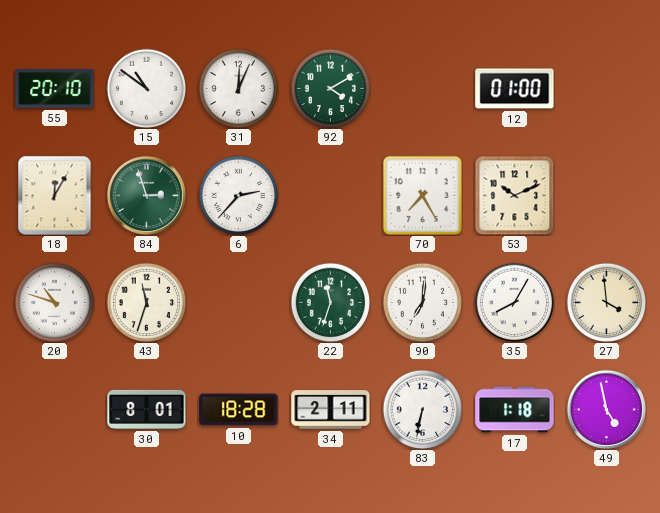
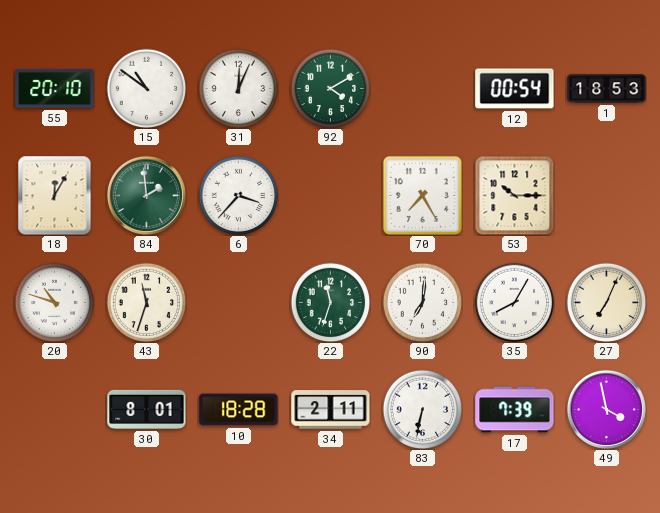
12: 01:00 -> 00:54 (515, 89)
1: none -> 18:53 (607, 89)
84: 2:57 -> 1:59 (146, 195)
6: 2:37 -> 3:37 (238, 195)
53: 10:11 -> 10:15 (514, 195)
27: 3:59 -> 7:04 (606, 302)
17: 1:18 -> 7:39 (515, 410)
49: 4:58 -> 3:58 (606, 409)
